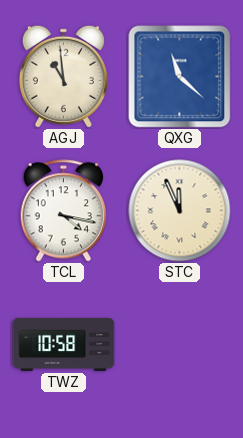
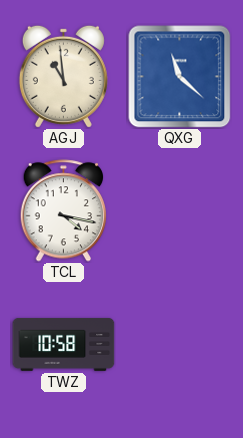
STC: 11:56 -> none (180, 211)
